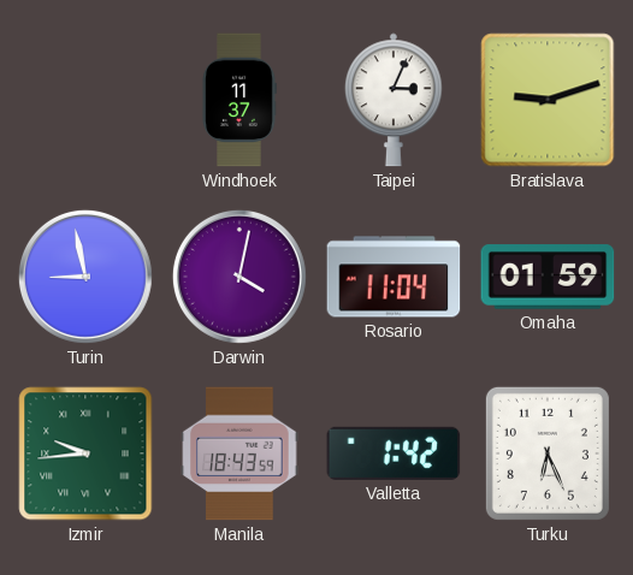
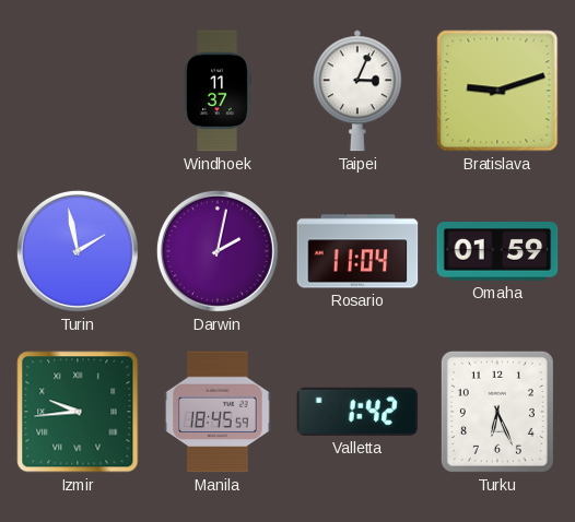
Turin: 8:58 -> 1:58 (78, 251)
Darwin: 4:02 -> 2:02 (218, 251)
Manila: 18:43 -> 18:45 (218, 412)
